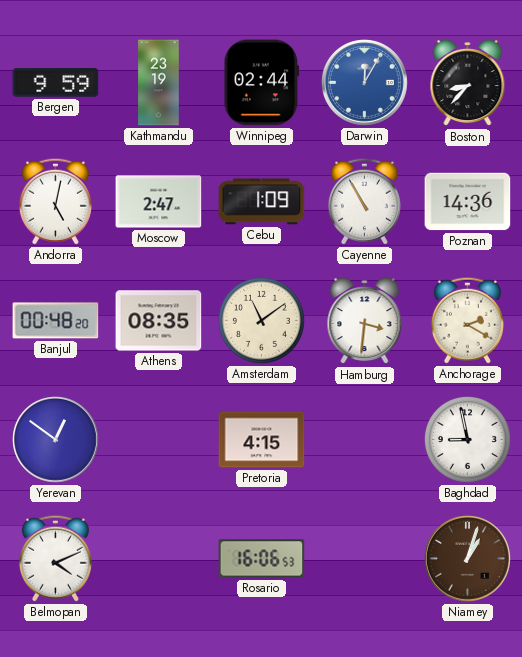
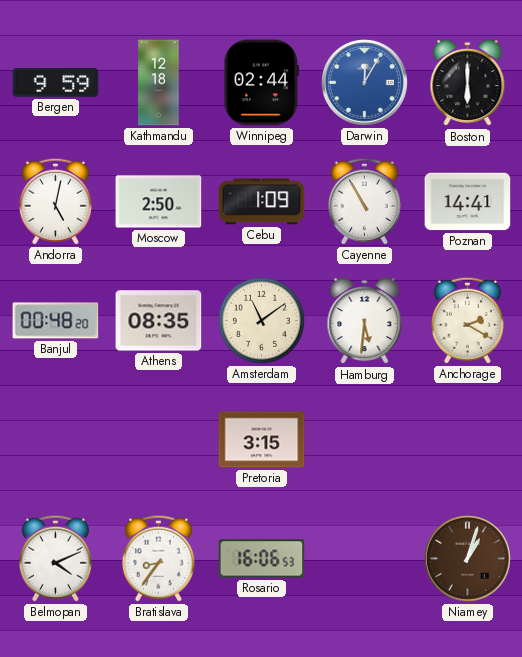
Kathmandu: 23:19 -> 12:18 (159, 83)
Boston: 8:37 -> 6:00 (468, 83)
Moscow: 2:47 -> 2:50 (159, 202)
Poznan: 14:36 -> 14:41 (468, 202)
Hamburg: 3:31 -> 5:31 (365, 321)
Yerevan: 12:51 -> none (56, 440)
Pretoria: 4:15 -> 3:15 (262, 440)
Baghdad: 8:58 -> none (467, 439)
Bratislava: none -> 8:36 (158, 558)
